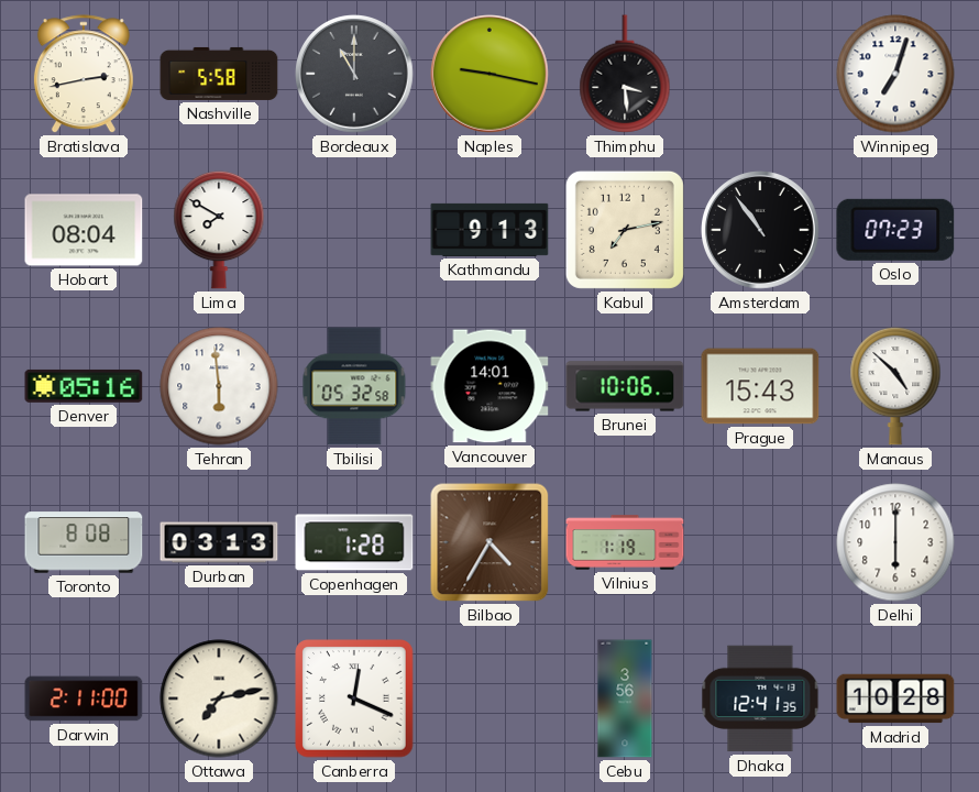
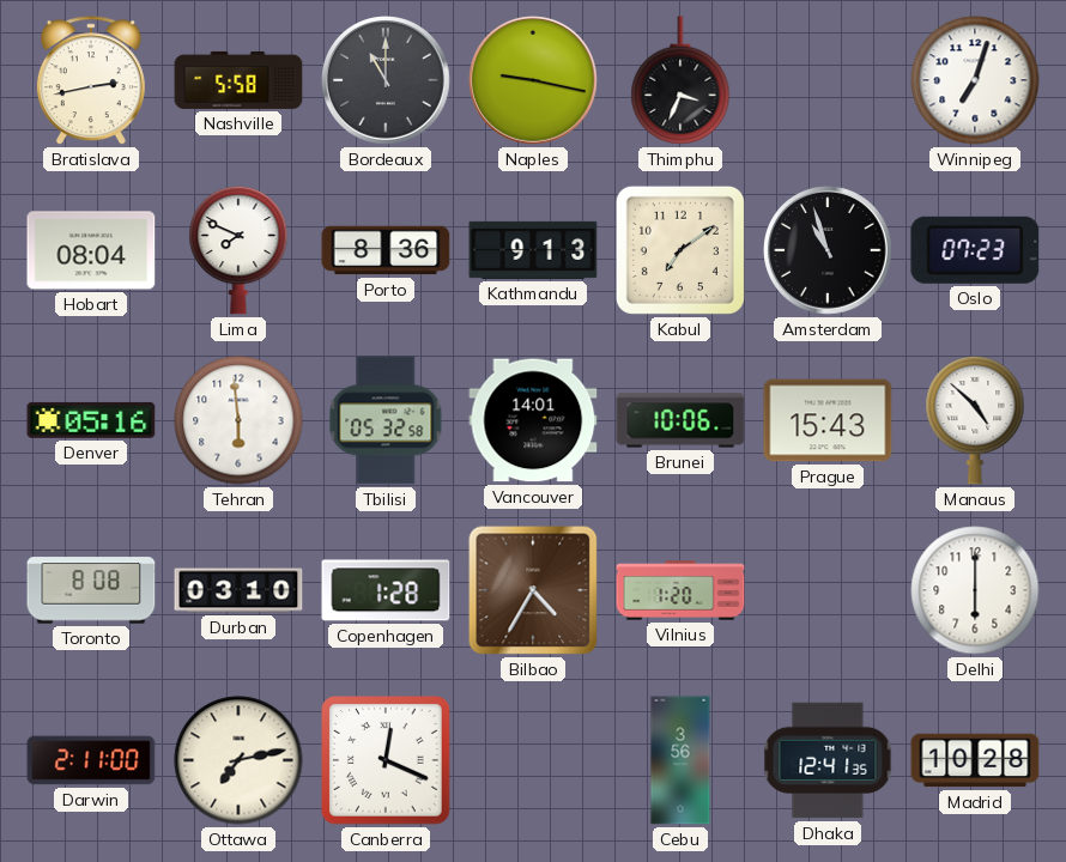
Thimphu: 3:29 -> 3:34 (680, 80)
Lima: 7:50 -> 7:49 (238, 250)
Porto: none -> 8:36 (386, 250)
Kabul: 7:13 -> 7:09 (680, 250)
Amsterdam: 10:54 -> 10:57 (829, 251)
Durban: 03:13 -> 03:10 (238, 590)
Vilnius: 1:19 -> 1:20 (680, 590)
